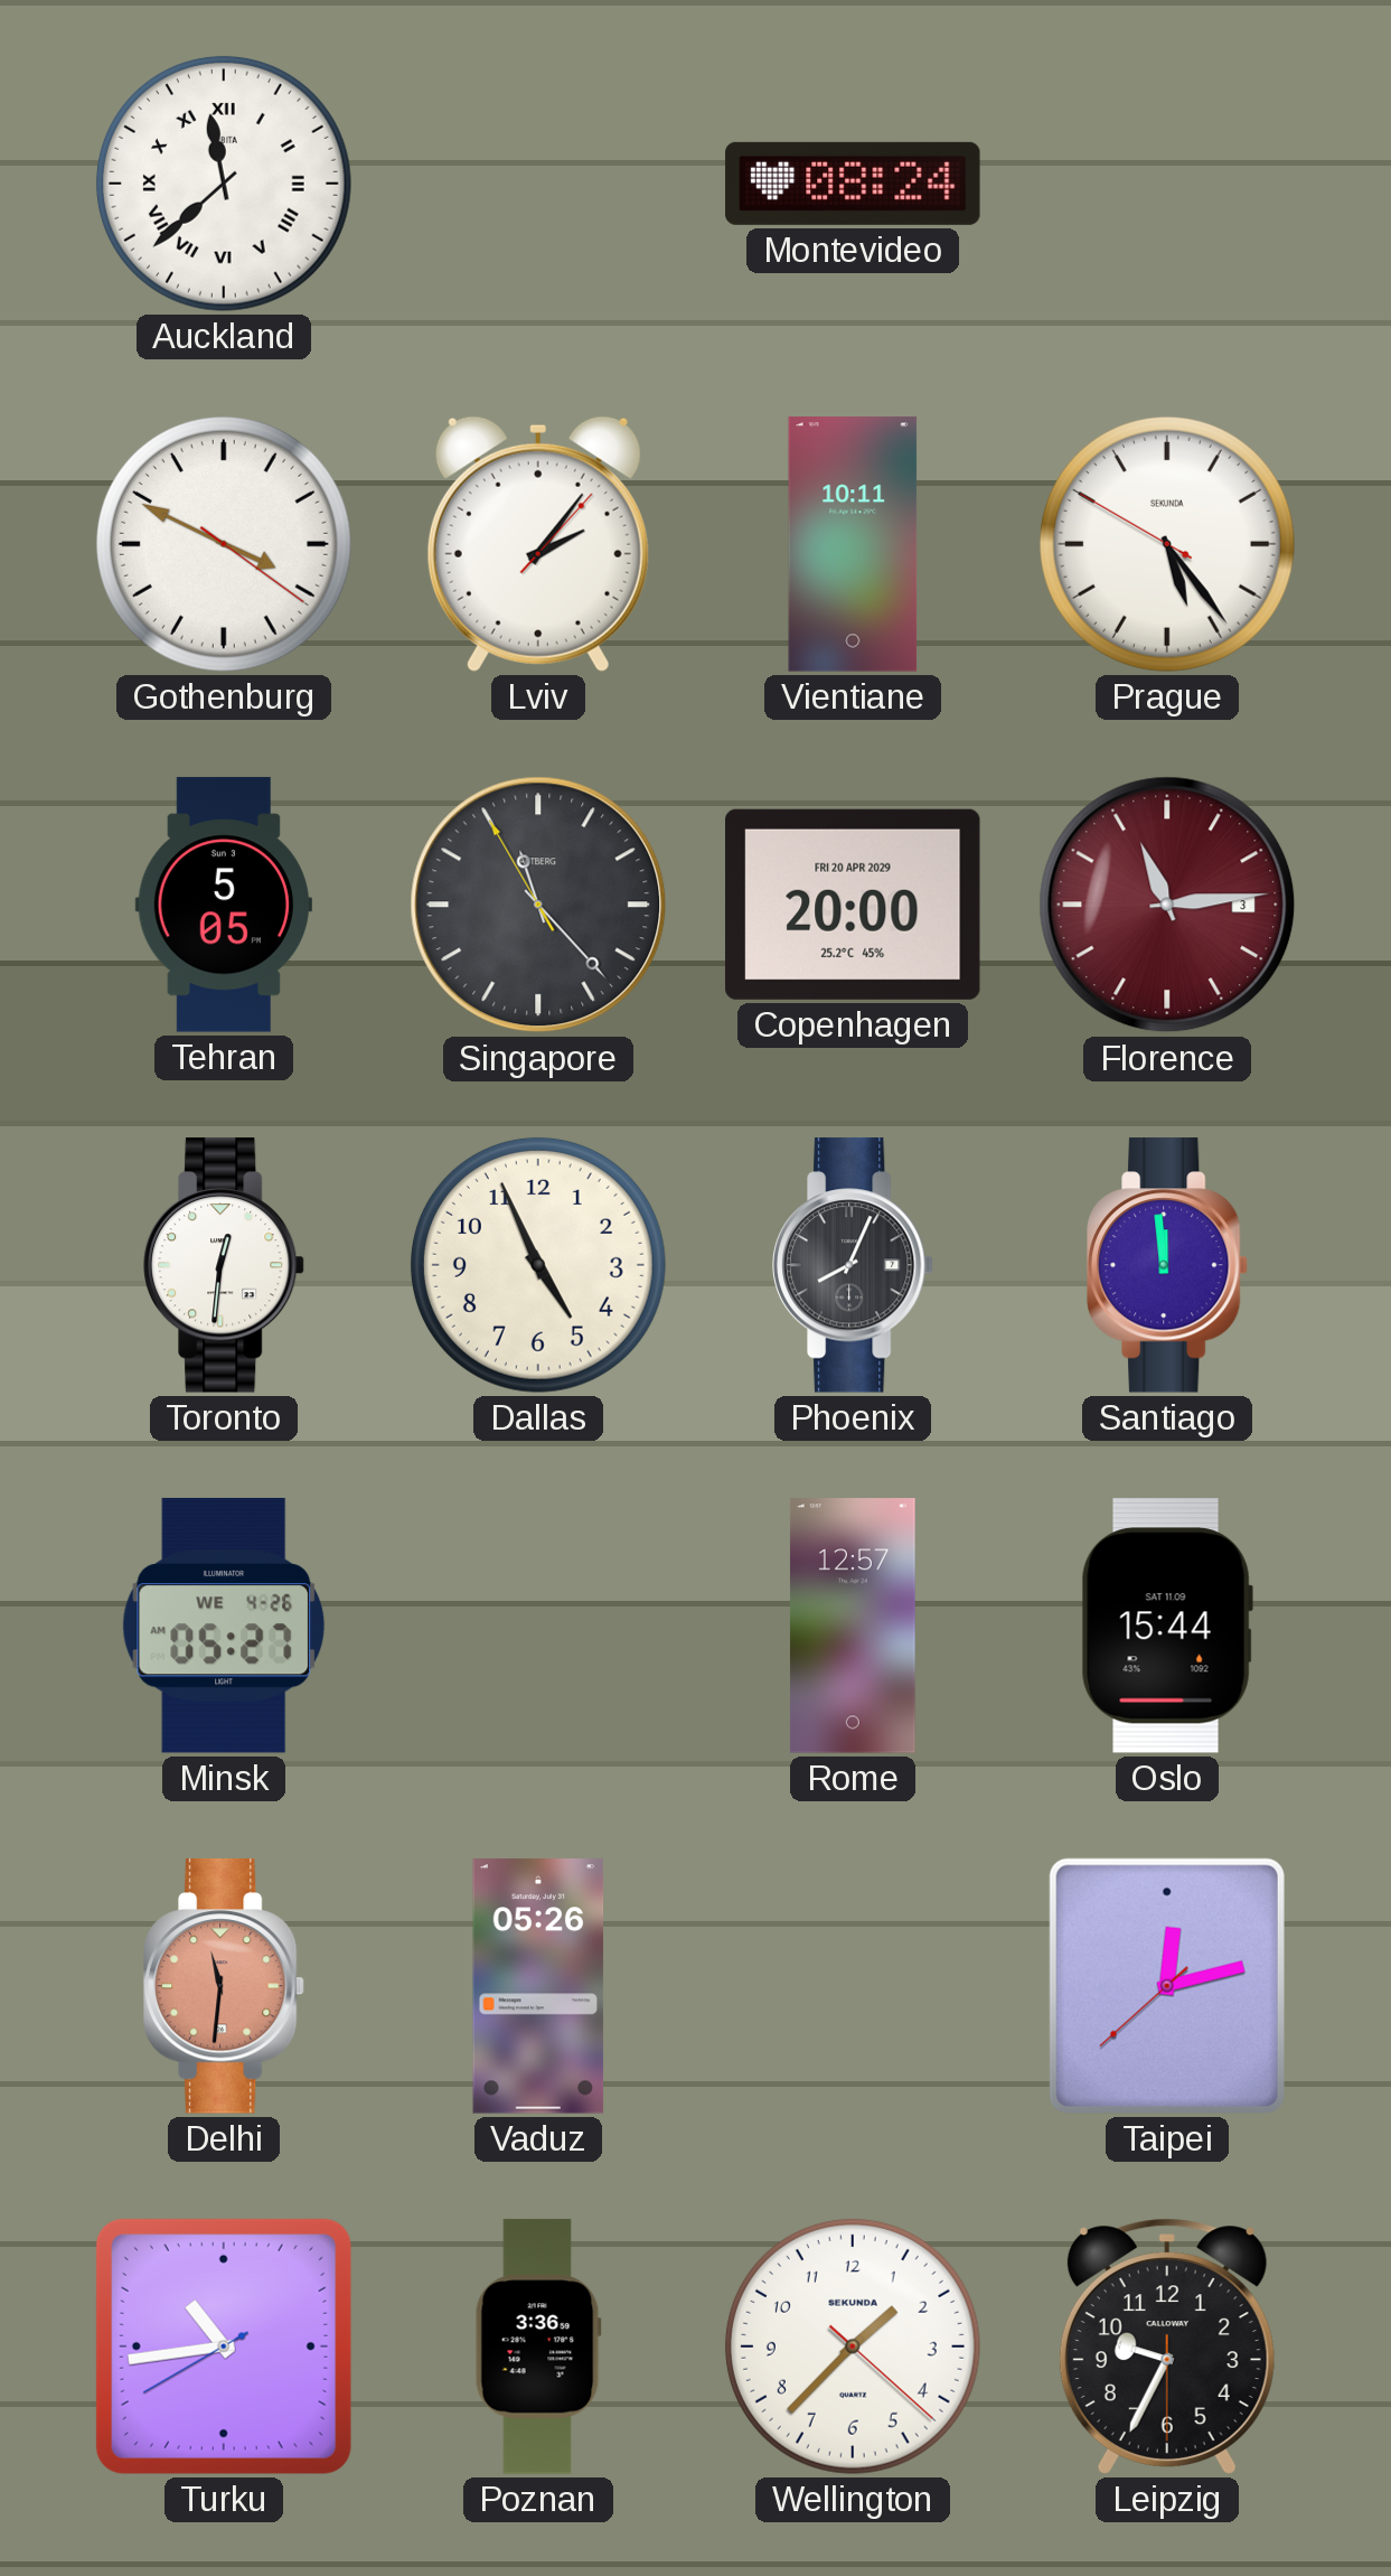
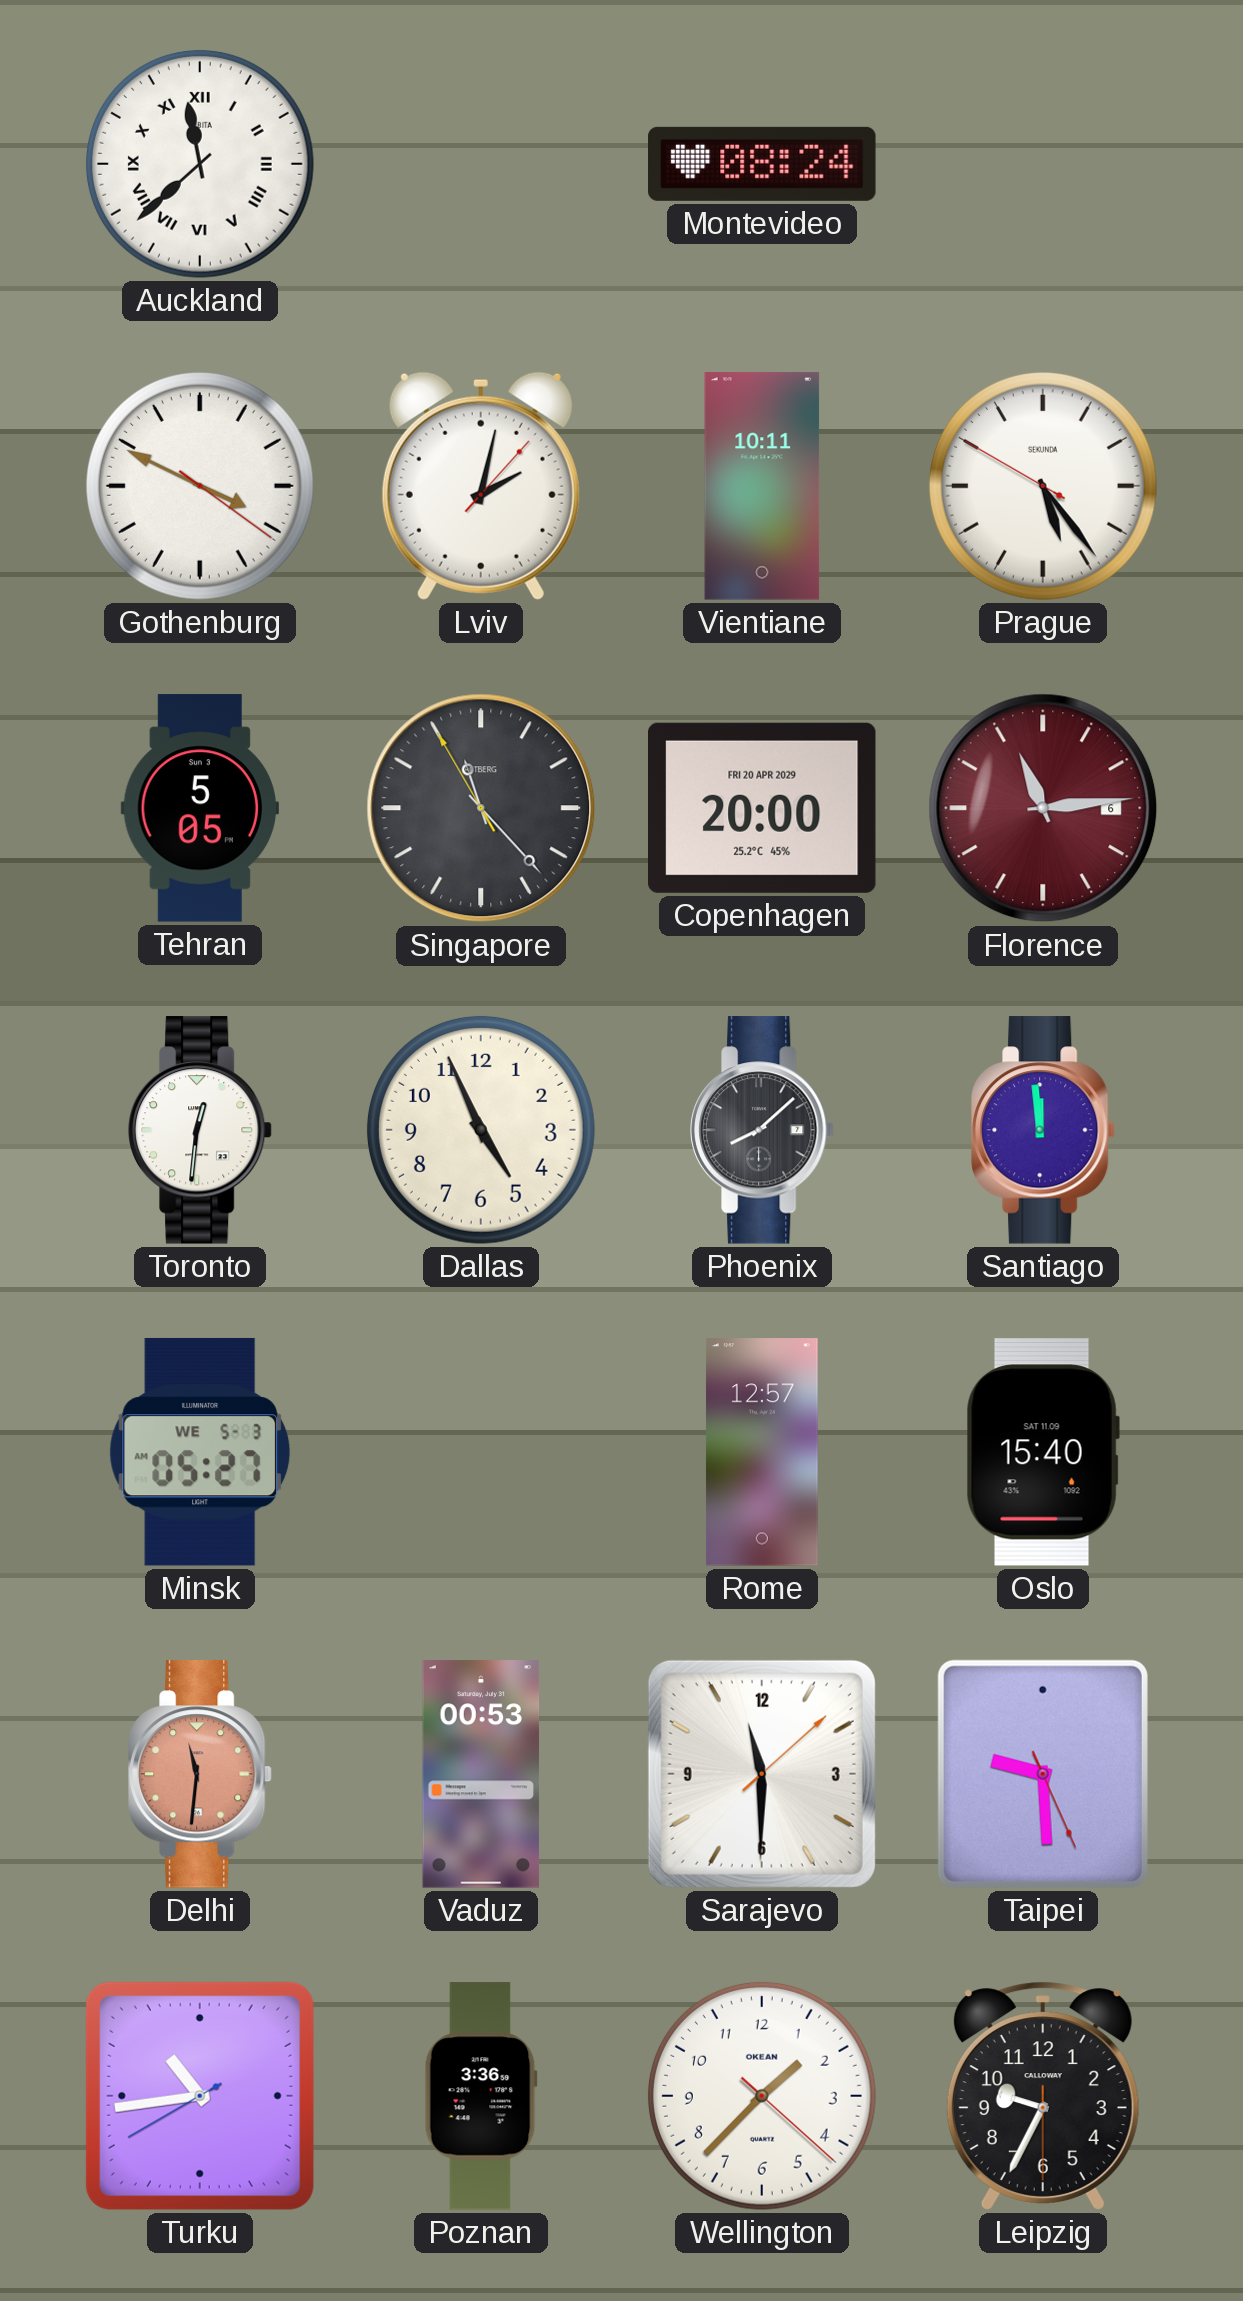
Lviv: 2:06 -> 2:02 (481, 486)
Florence date: 3 -> 6 (1043, 808)
Phoenix: 8:04 -> 8:08 (762, 1130)
Minsk date: WE 4-26 -> WE 5-3 (200, 1452)
Oslo: 15:44 -> 15:40 (1043, 1453)
Vaduz: 05:26 -> 00:53 (481, 1774)
Sarajevo: none -> 11:30 (762, 1774)
Taipei: 12:12 -> 9:29 (1043, 1774)
Wellington brand: SEKUNDA -> OKEAN (762, 2096)
